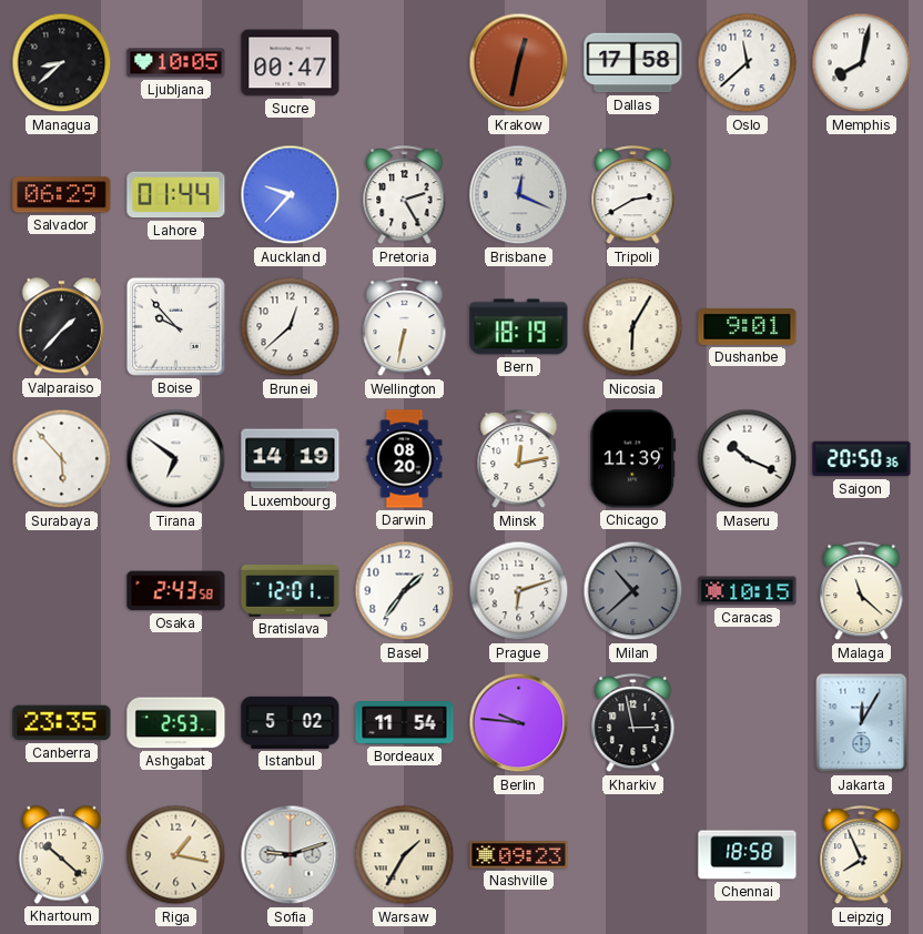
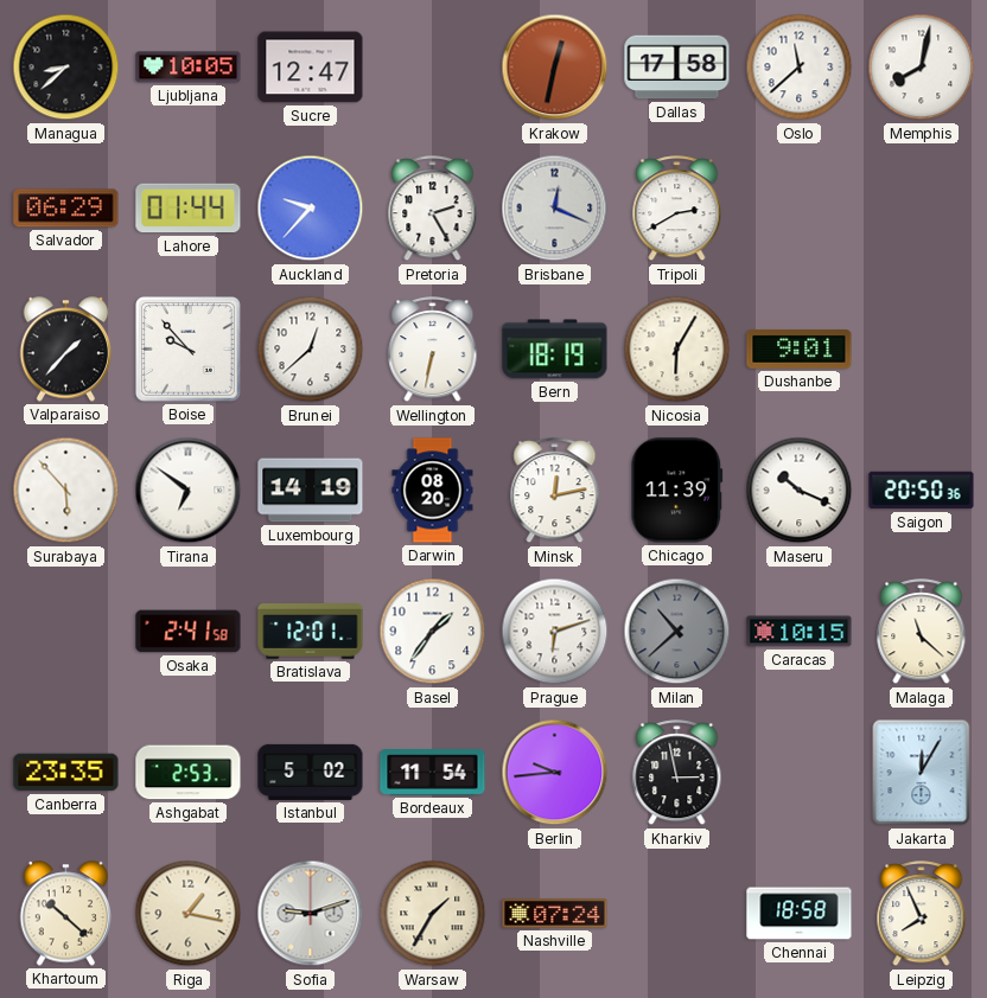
Sucre: 00:47 -> 12:47 (311, 68)
Osaka: 2:43 -> 2:41 (189, 632)
Berlin: 9:46 -> 9:44 (555, 773)
Nashville: 09:23 -> 07:24 (555, 914)
